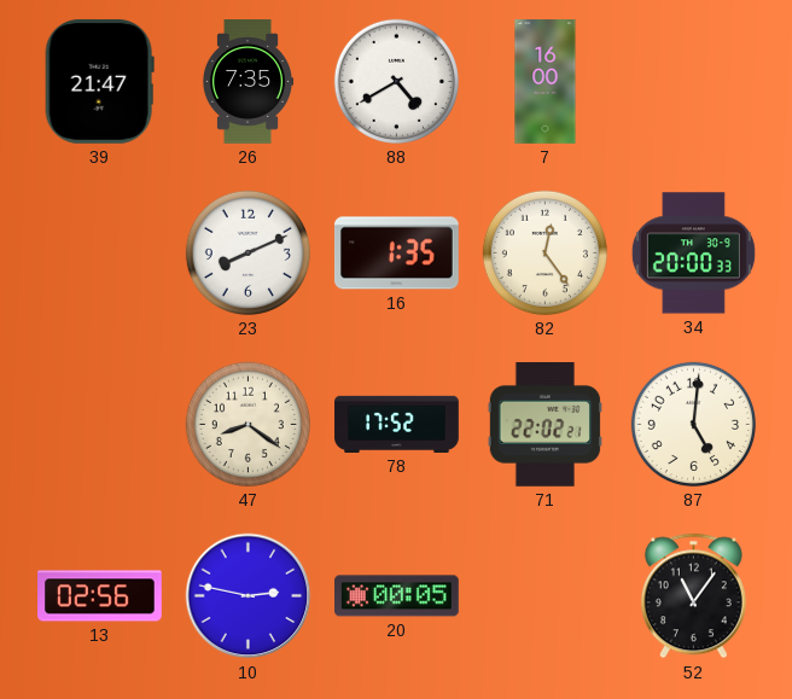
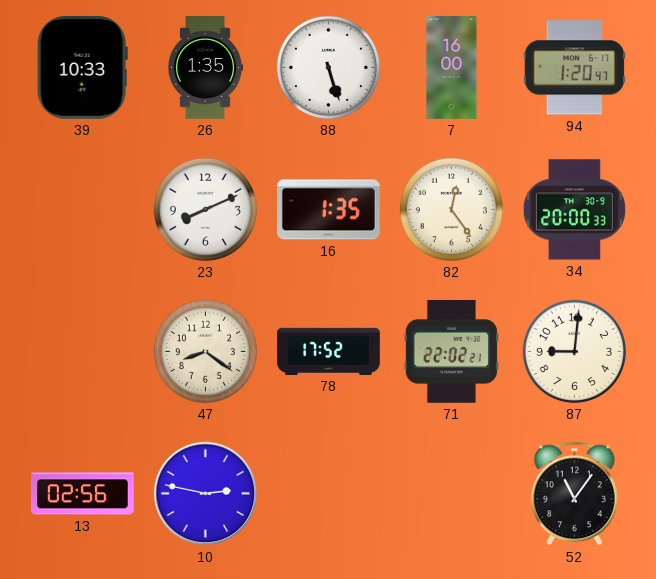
39: 21:47 -> 10:33 (82, 67)
26: 7:35 -> 1:35 (204, 68)
88: 4:40 -> 5:27 (328, 67)
94: none -> 1:20 (575, 68)
87: 5:01 -> 9:01 (574, 351)
20: 00:05 -> none (397, 596)
